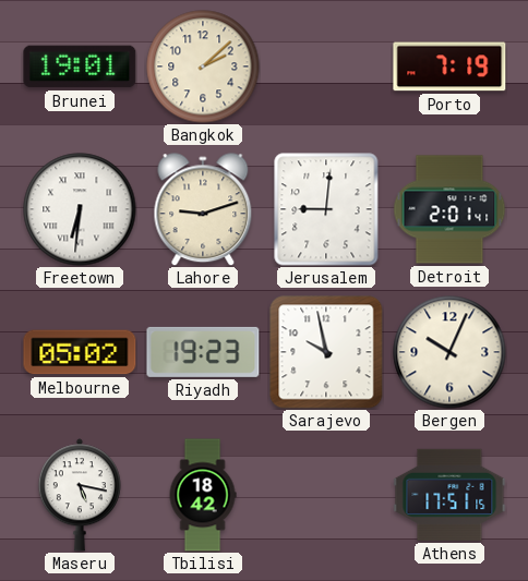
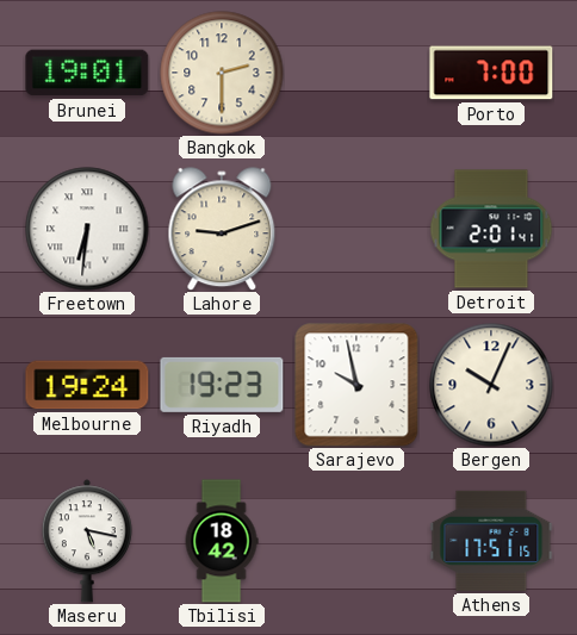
Bangkok: 2:08 -> 2:30 (222, 73)
Porto: 7:19 -> 7:00 (491, 73)
Jerusalem: 9:01 -> none (326, 209)
Melbourne: 05:02 -> 19:24 (87, 385)
